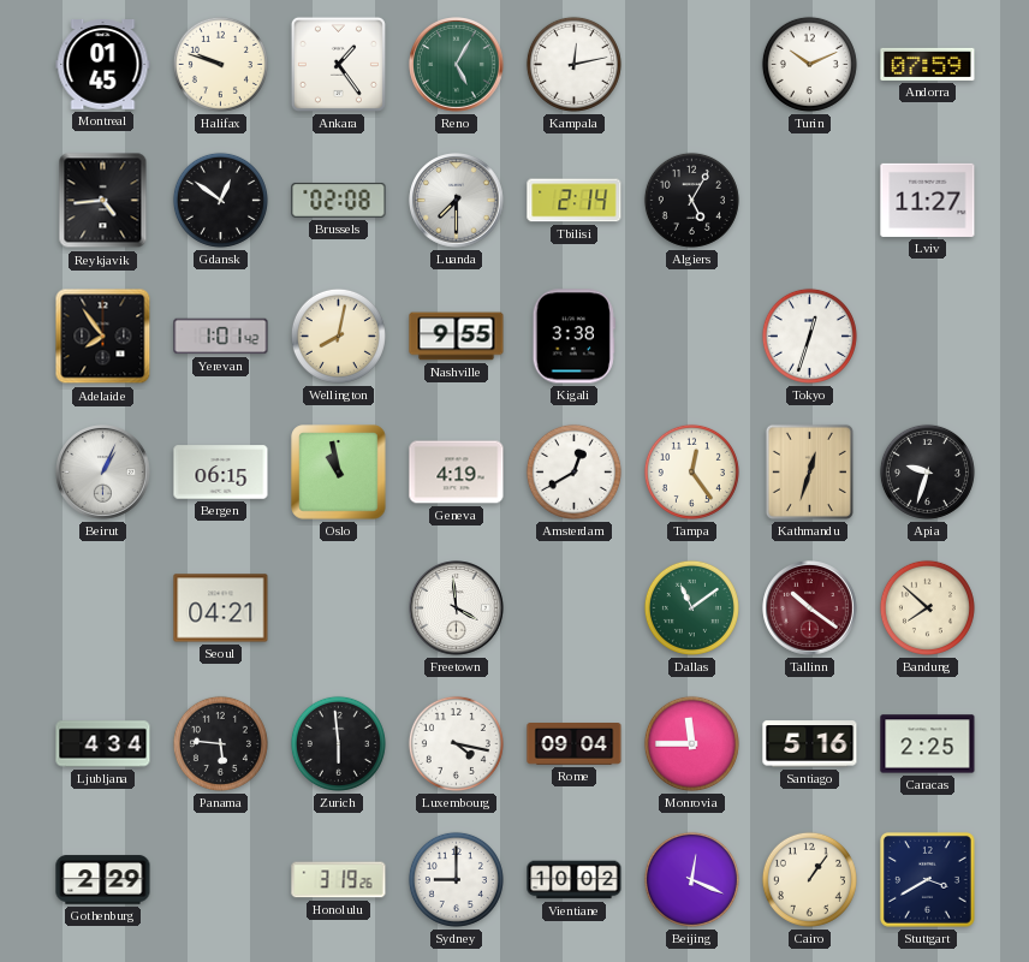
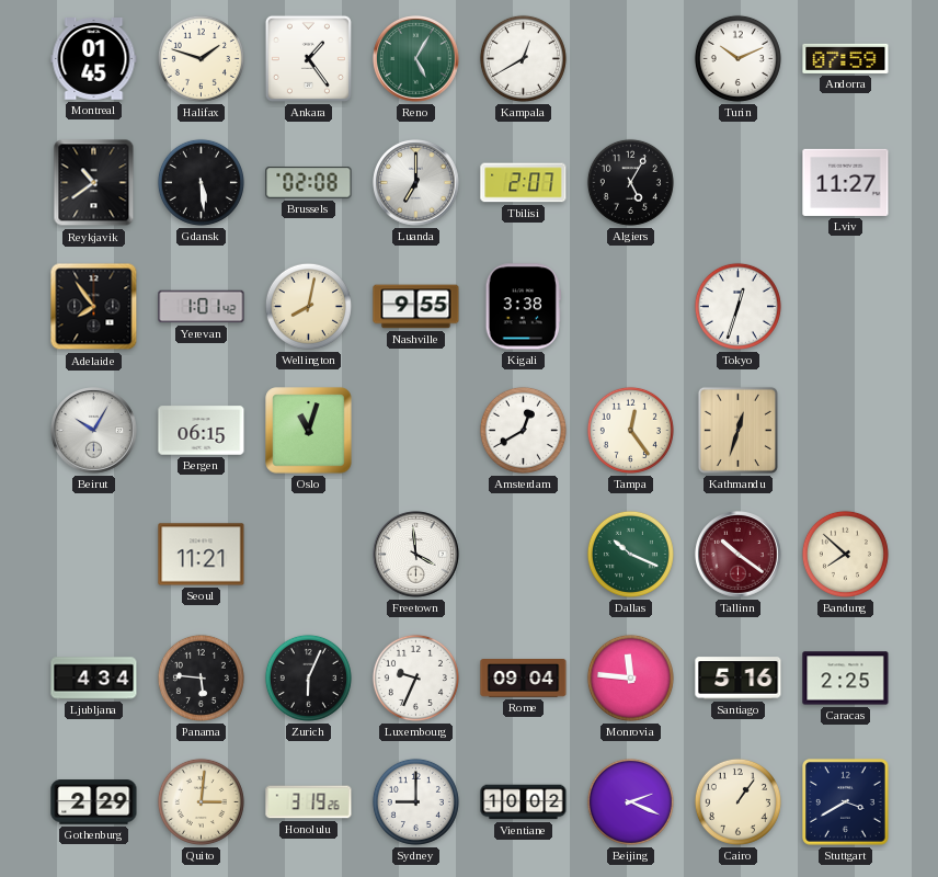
Halifax: 9:48 -> 1:48 (201, 58)
Kampala: 12:13 -> 12:40 (523, 58)
Reykjavik: 4:44 -> 10:39 (94, 183)
Gdansk: 12:51 -> 5:29 (201, 182)
Luanda: 7:30 -> 7:00 (416, 183)
Tbilisi: 2:14 -> 2:07 (524, 183)
Beirut: 1:04 -> 10:05 (94, 431)
Oslo: 10:58 -> 11:03 (309, 431)
Geneva: 4:19 -> none (457, 473)
Apia: 9:33 -> none (927, 471)
Seoul: 04:21 -> 11:21 (202, 555)
Dallas: 11:09 -> 10:19 (630, 554)
Zurich: 5:59 -> 6:04 (308, 677)
Luxembourg: 4:17 -> 9:34 (415, 677)
Monrovia: 11:45 -> 11:46 (630, 677)
Quito: none -> 3:01 (201, 801)
Beijing: 12:19 -> 2:19 (630, 801)
